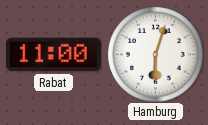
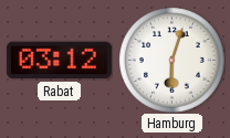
Rabat: 11:00 -> 03:12 (59, 61)
